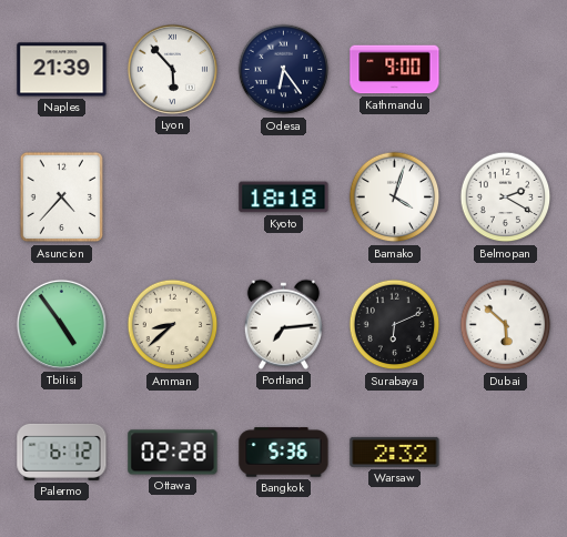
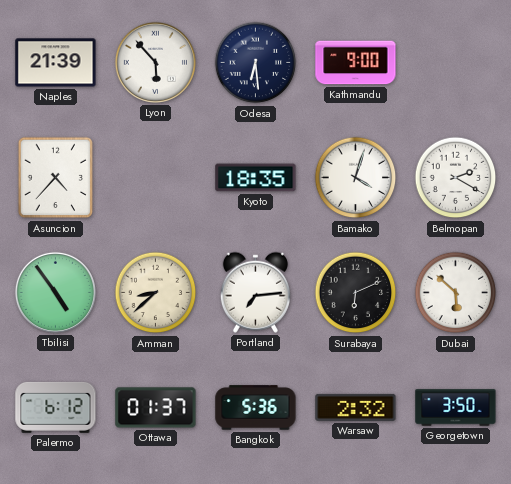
Odesa: 6:24 -> 6:29 (256, 63)
Kyoto: 18:18 -> 18:35 (256, 178)
Ottawa: 02:28 -> 01:37 (156, 408)
Georgetown: none -> 3:50 (456, 408)
